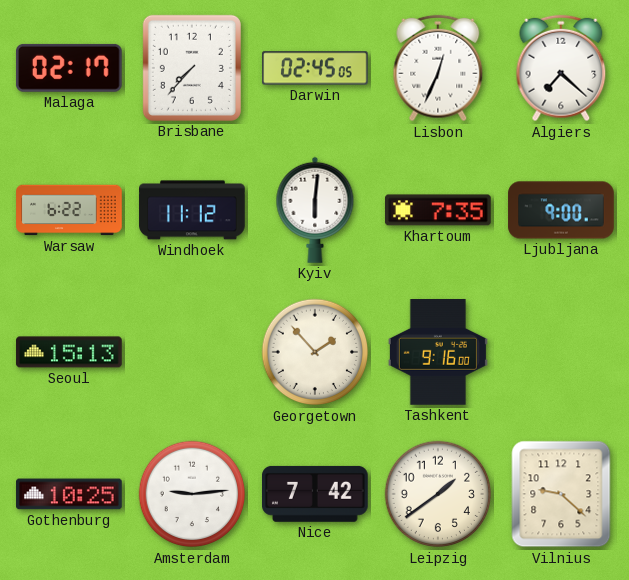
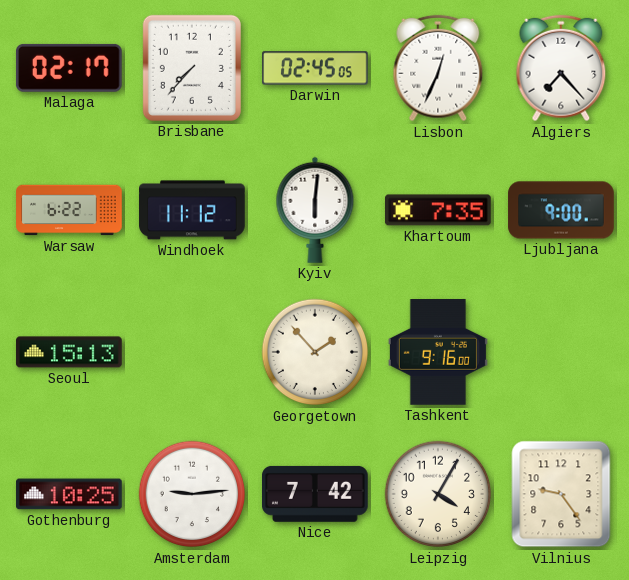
Algiers: 7:22 -> 7:23 (561, 68)
Leipzig: 1:39 -> 4:05 (438, 494)
Vilnius: 9:22 -> 9:24 (561, 494)
